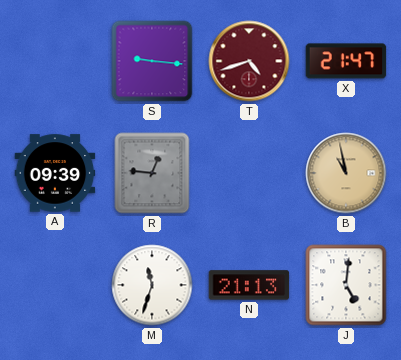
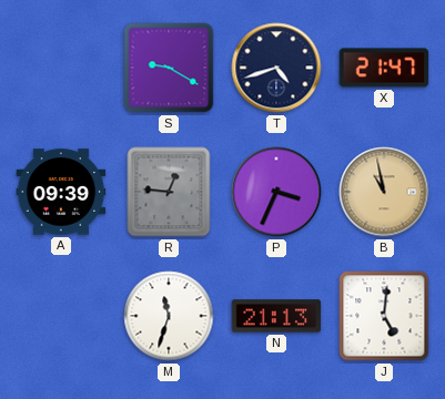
S: 9:16 -> 9:20 (169, 68)
T dial: burgundy -> navy (276, 68)
P: none -> 3:34 (276, 192)
